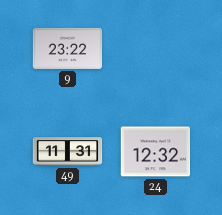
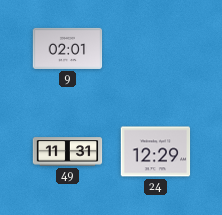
9: 23:22 -> 02:01 (68, 48)
24: 12:32 -> 12:29 (156, 152)
